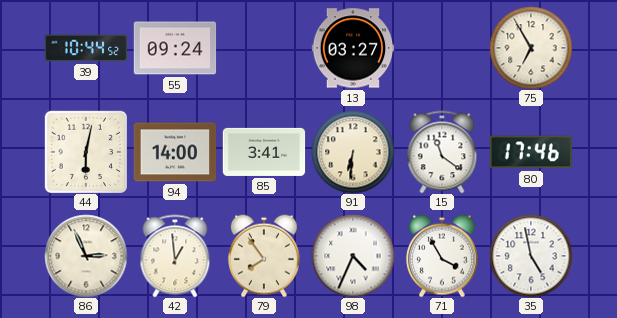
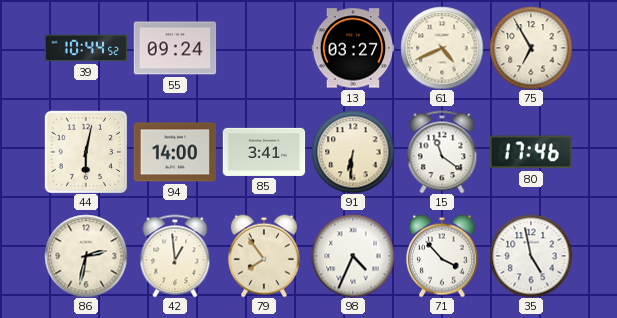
61: none -> 4:41 (442, 48)
86: 2:56 -> 2:32 (86, 256)
71: 3:55 -> 3:53 (442, 256)
